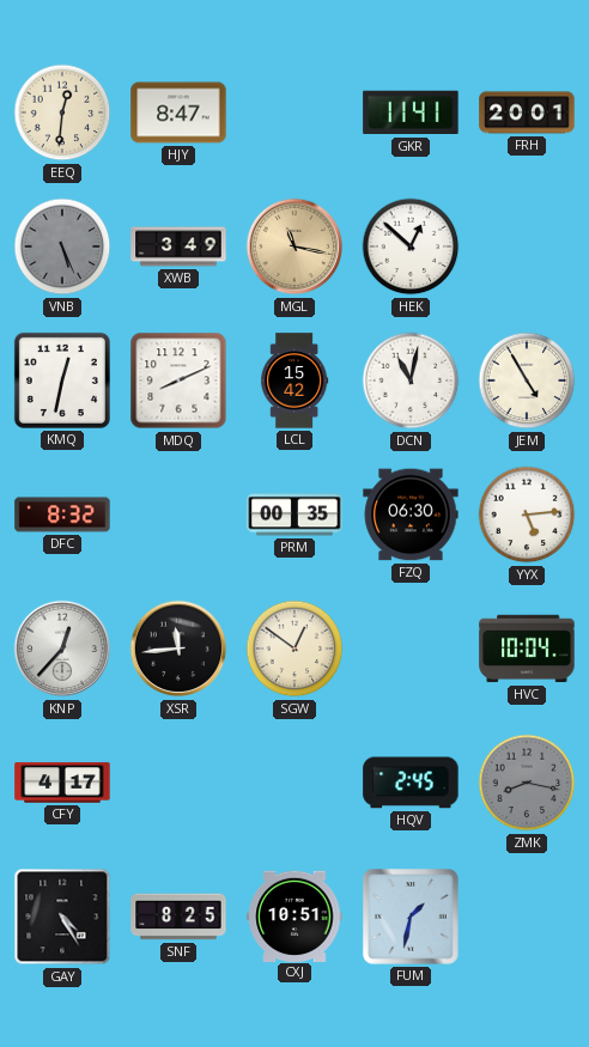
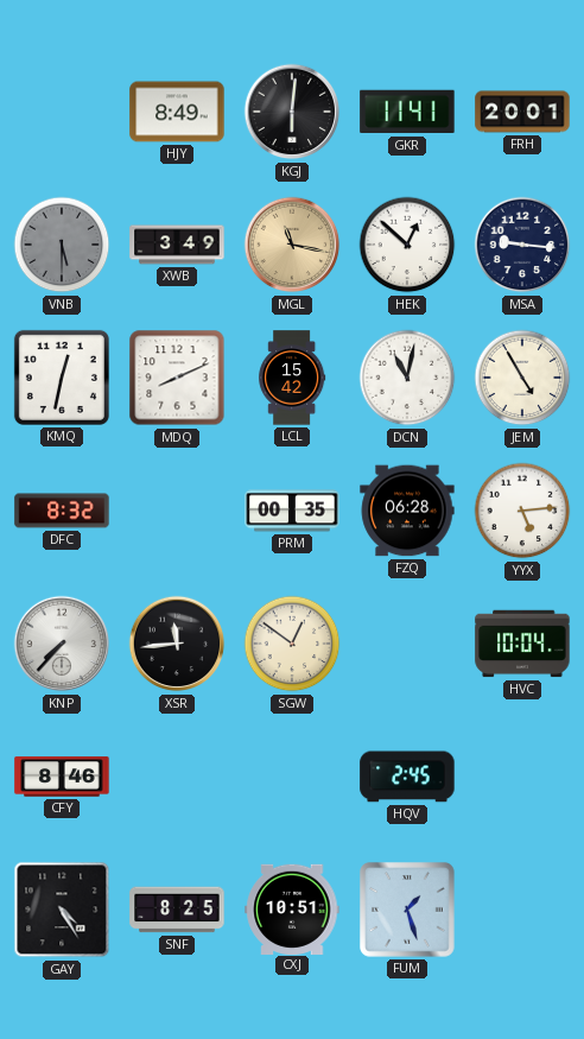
EEQ: 12:31 -> none (62, 112)
HJY: 8:47 -> 8:49 (177, 112)
KGJ: none -> 6:01 (292, 112)
VNB: 5:26 -> 5:30 (62, 245)
MSA: none -> 9:16 (522, 245)
FZQ: 06:30 -> 06:28 (407, 511)
KNP: 12:37 -> 7:37 (62, 644)
CFY: 4:17 -> 8:46 (62, 777)
ZMK: 8:17 -> none (527, 783)
FUM: 1:32 -> 1:27 (408, 911)
